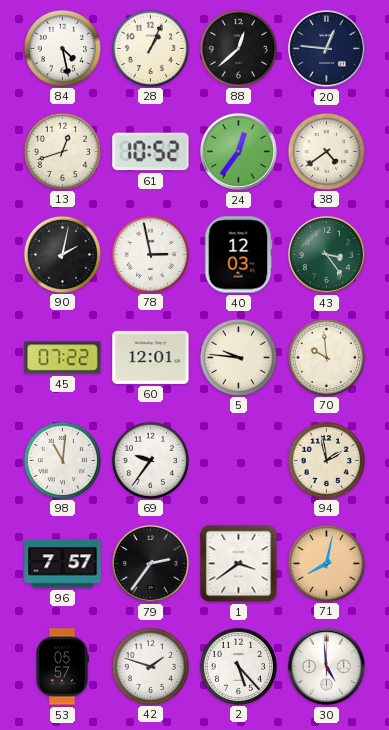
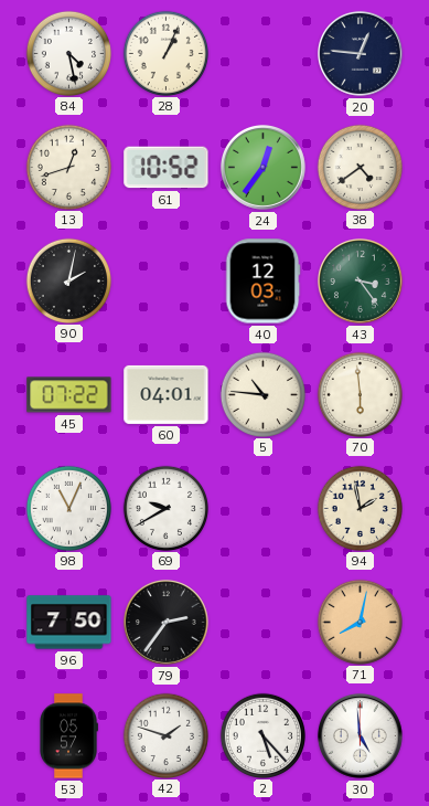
88: 12:38 -> none (238, 48)
78: 2:58 -> none (150, 254)
60: 12:01 -> 04:01 (167, 394)
5: 9:46 -> 10:46 (262, 394)
70: 9:59 -> 5:59 (360, 394)
98: 11:01 -> 11:04 (68, 508)
69: 9:36 -> 9:40 (165, 508)
96: 7:57 -> 7:50 (69, 623)
1: 3:39 -> none (239, 564)
